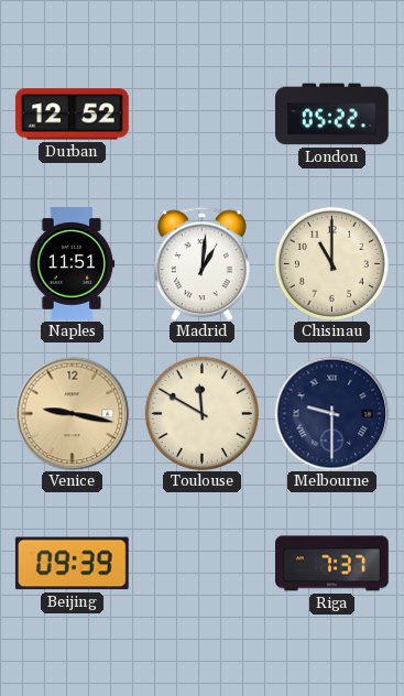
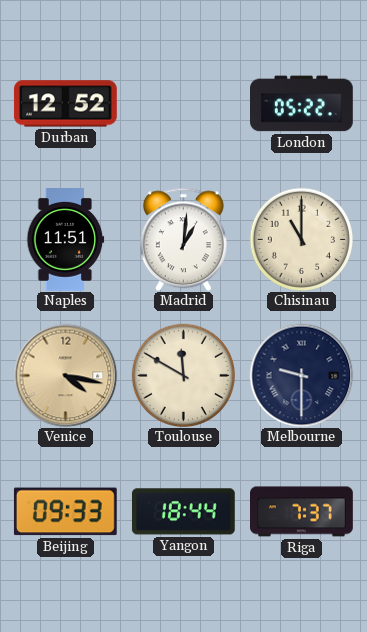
Venice: 9:17 -> 4:17 (65, 375)
Beijing: 09:39 -> 09:33 (65, 512)
Yangon: none -> 18:44 (183, 512)
